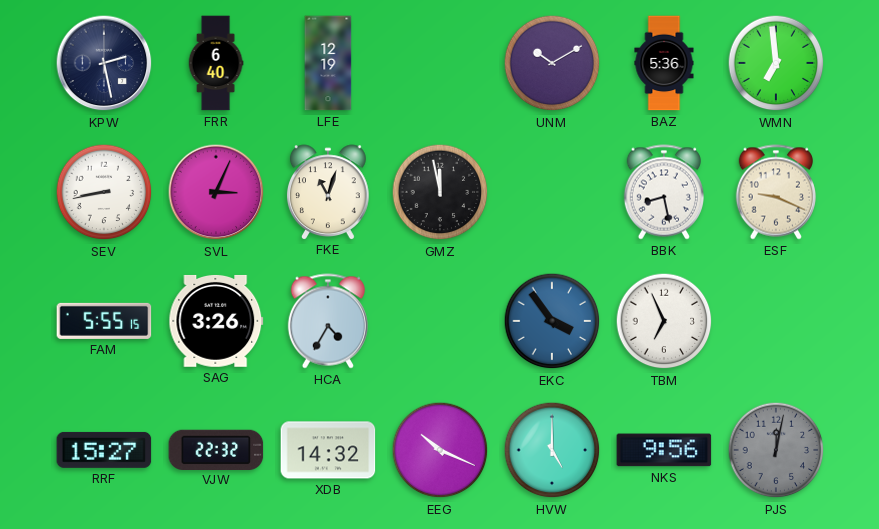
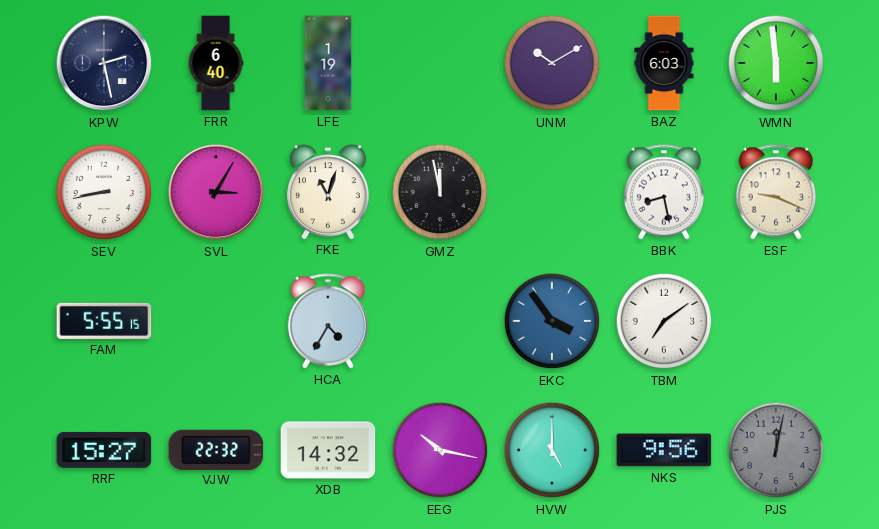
LFE: 12:19 -> 1:19 (328, 63)
BAZ: 5:36 -> 6:03 (664, 63)
WMN: 6:59 -> 5:59 (776, 63)
SVL: 3:04 -> 3:05 (216, 192)
SAG: 3:26 -> none (216, 321)
TBM: 6:56 -> 7:09 (664, 321)
EEG: 10:19 -> 10:17 (440, 450)
